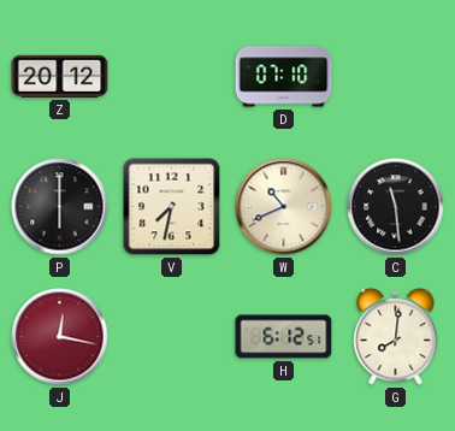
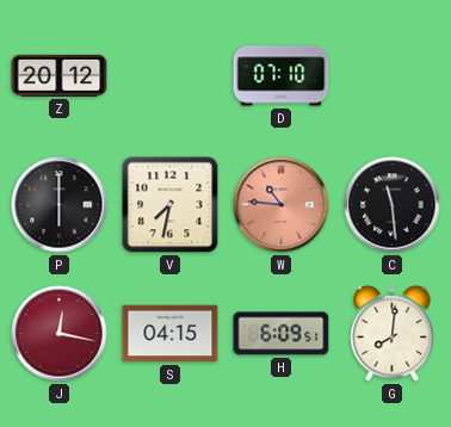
W: 10:41 -> 10:46 (282, 205)
W dial: cream -> salmon (282, 205)
S: none -> 04:15 (171, 334)
H: 6:12 -> 6:09 (282, 334)
